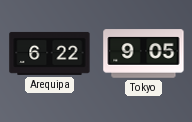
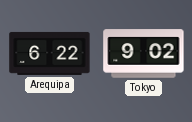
Tokyo: 9:05 -> 9:02 (144, 54)
